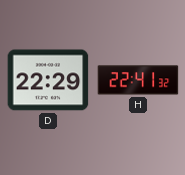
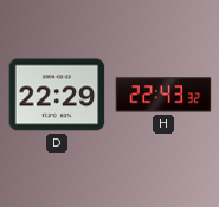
H: 22:41 -> 22:43 (163, 95)
